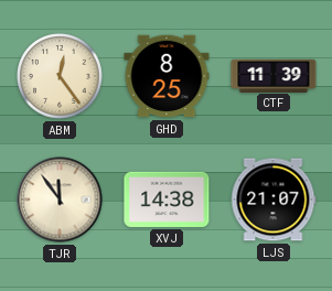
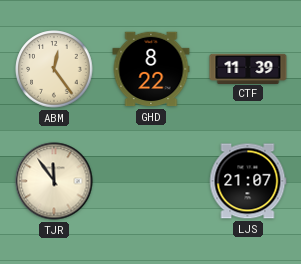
GHD: 8:25 -> 8:22 (151, 69)
XVJ: 14:38 -> none (167, 200)
